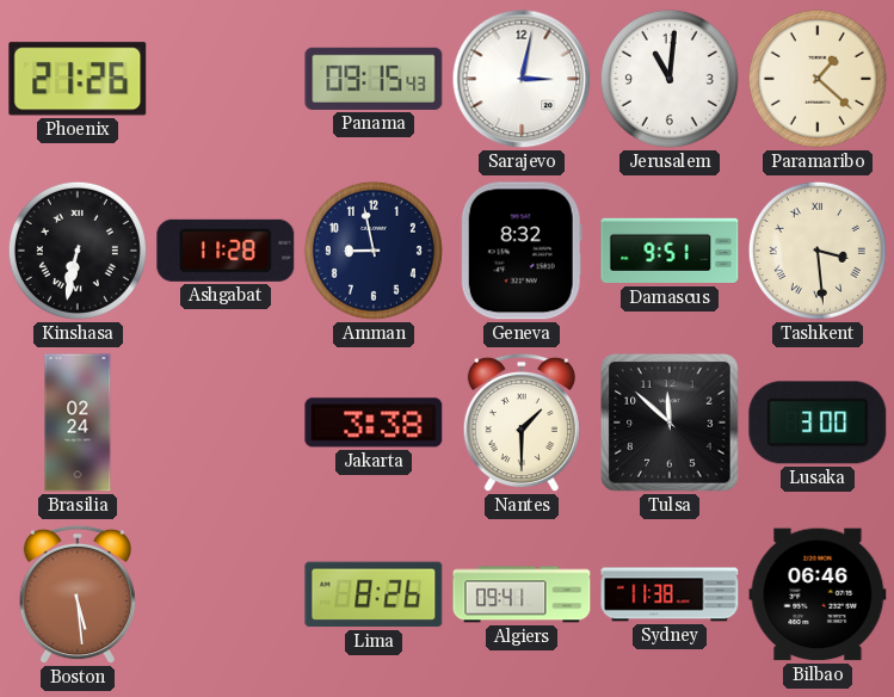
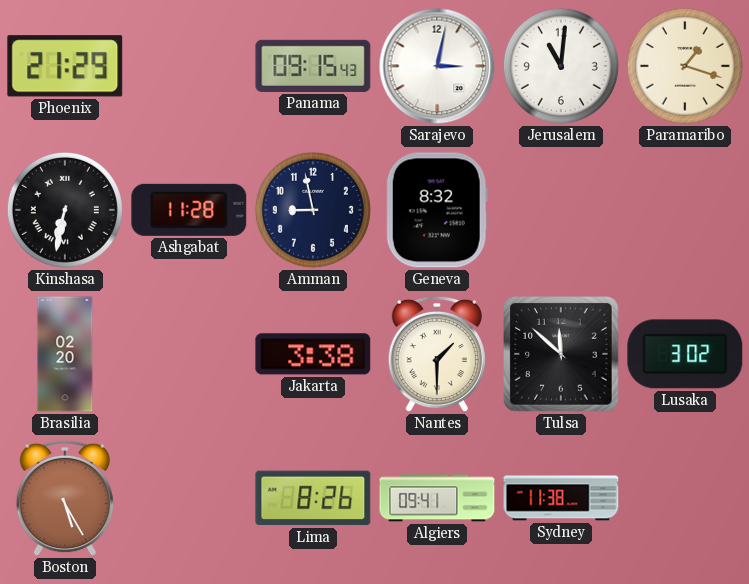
Phoenix: 21:26 -> 21:29 (65, 66)
Paramaribo: 1:22 -> 1:18 (685, 66)
Damascus: 9:51 -> none (670, 251)
Tashkent: 3:29 -> none (818, 251)
Brasilia: 02:24 -> 02:20 (65, 354)
Lusaka: 3:00 -> 3:02 (685, 354)
Boston: 5:29 -> 5:25 (65, 498)
Bilbao: 06:46 -> none (818, 594)
